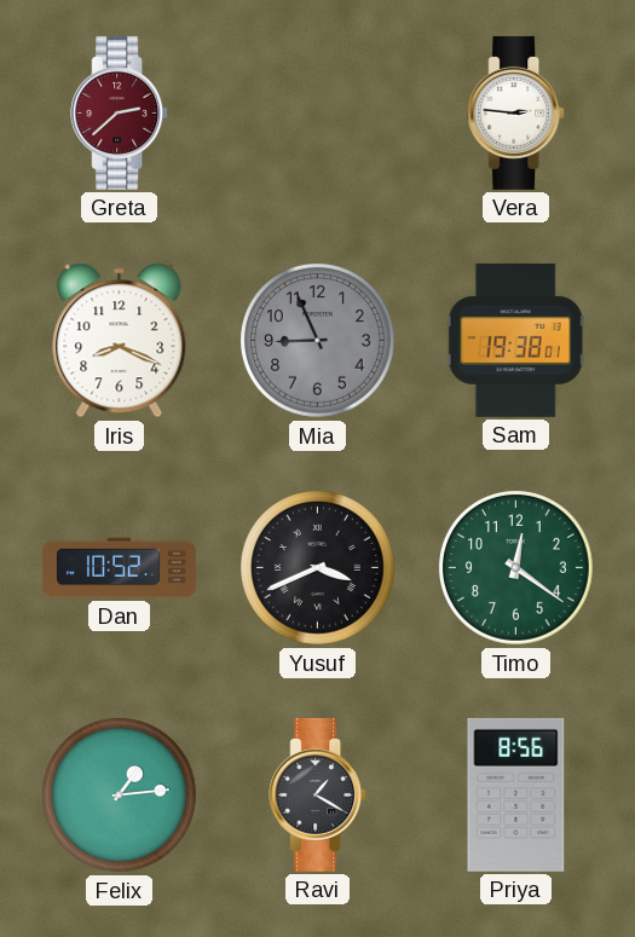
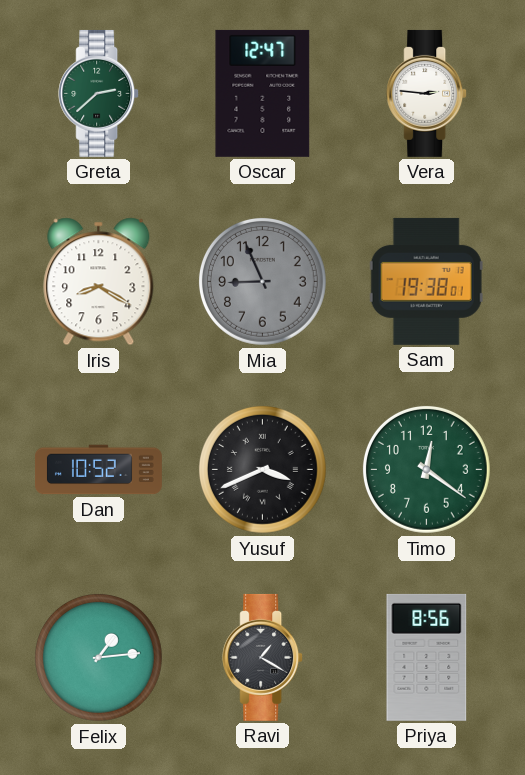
Greta dial: burgundy -> green (99, 93)
Oscar: none -> 12:47 (263, 93)
Iris: 8:19 -> 8:20 (99, 282)
